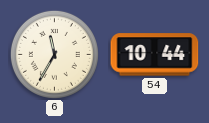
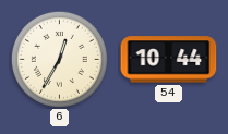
6: 11:35 -> 12:35 (59, 59)
